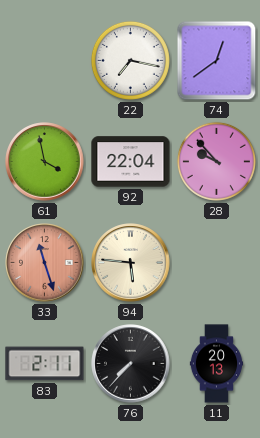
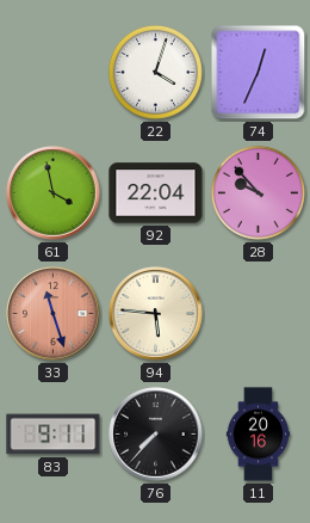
22: 7:17 -> 4:03 (155, 72)
74: 12:39 -> 12:34 (259, 73)
83: 2:11 -> 9:11 (54, 435)
11: 20:13 -> 20:16 (259, 435)
